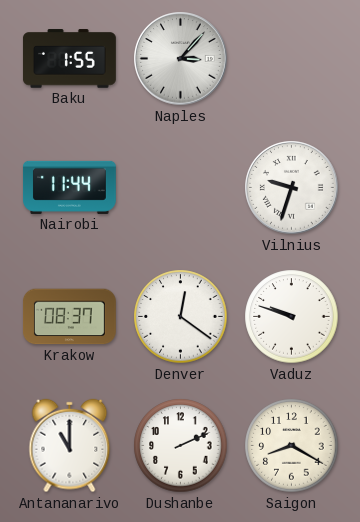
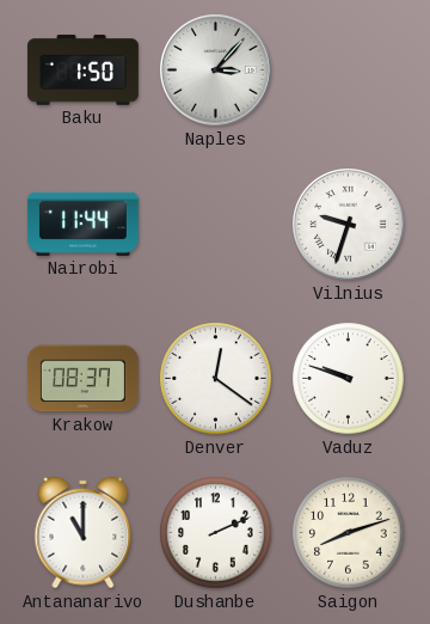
Baku: 1:55 -> 1:50 (84, 71)
Saigon: 8:20 -> 8:12 (349, 533)
